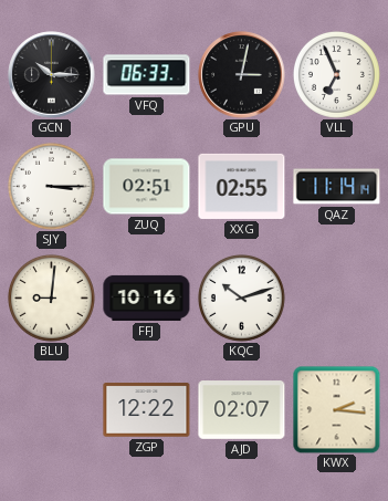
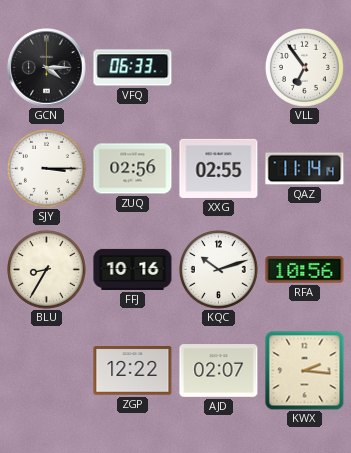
GCN: 10:15 -> 4:15 (47, 68)
GPU: 3:02 -> none (242, 75)
VLL: 6:56 -> 6:54 (304, 67)
ZUQ: 02:51 -> 02:56 (133, 169)
BLU: 9:01 -> 8:35 (46, 269)
RFA: none -> 10:56 (305, 270)
